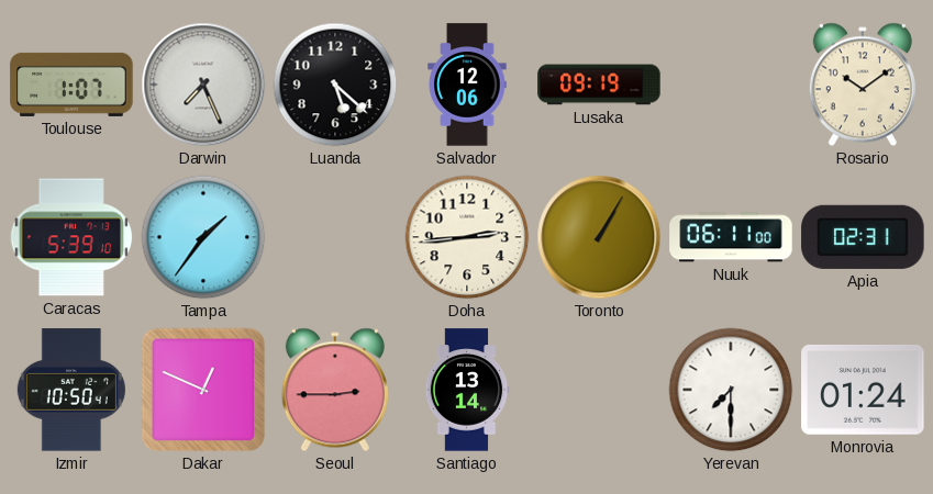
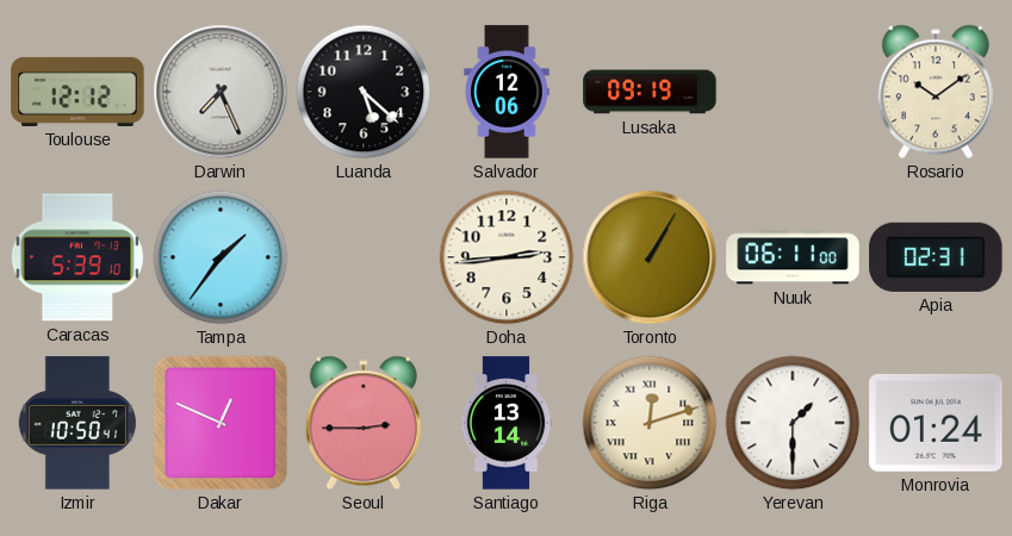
Toulouse: 1:07 -> 12:12 (77, 92)
Riga: none -> 12:12 (650, 423)
Yerevan: 7:30 -> 1:30 (793, 423)
